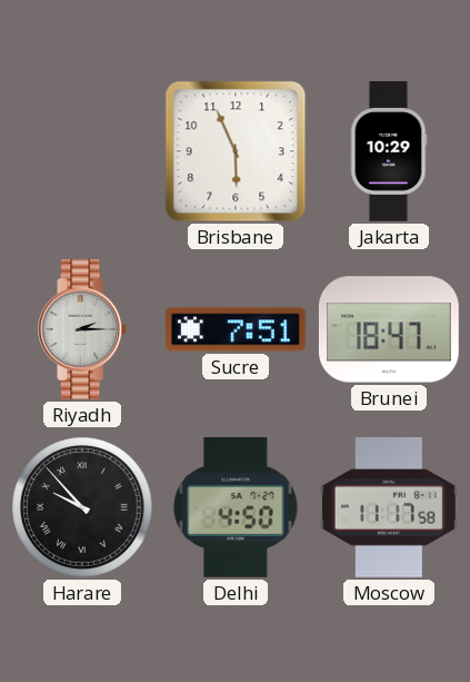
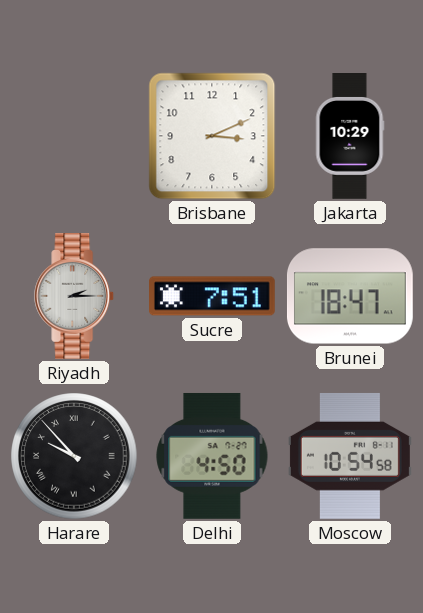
Brisbane: 5:56 -> 3:11 (212, 136)
Moscow: 11:17 -> 10:54 (350, 456)
